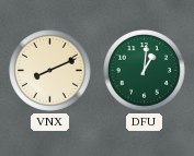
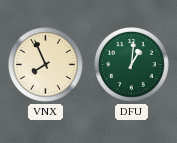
VNX: 8:11 -> 7:56 (46, 65)
